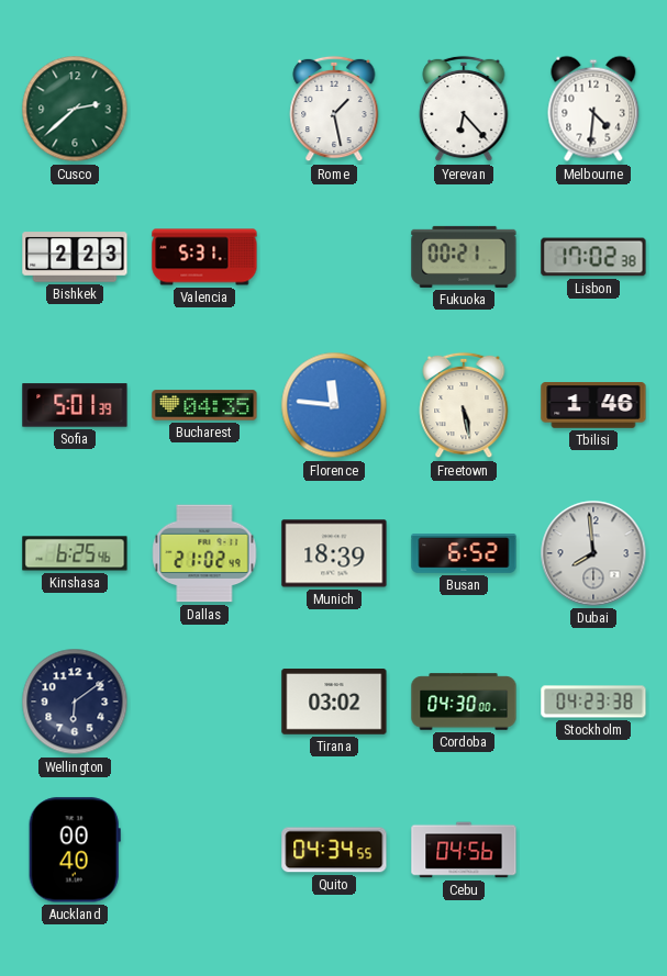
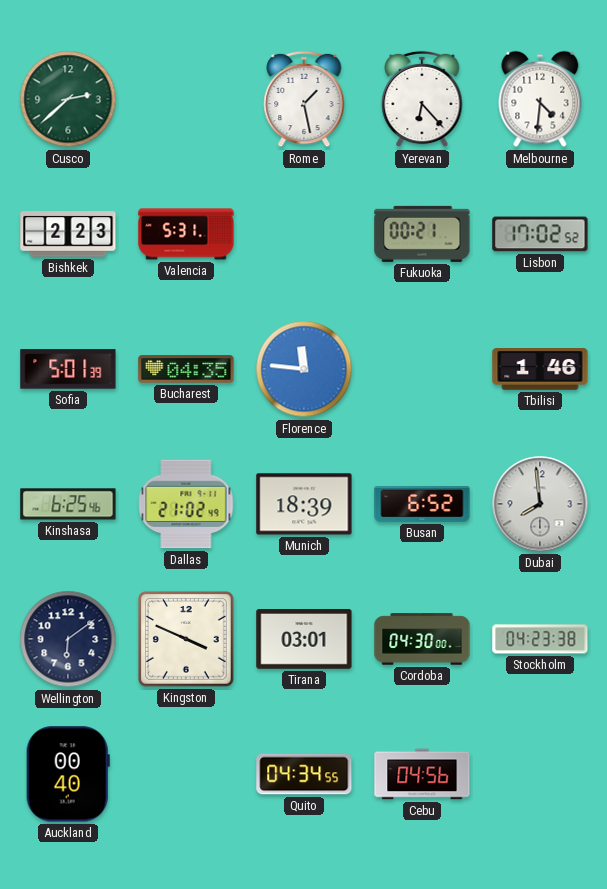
Lisbon: 17:02:38 -> 17:02:52 (540, 234)
Freetown: 5:28 -> none (464, 405)
Kingston: none -> 3:49 (186, 639)
Tirana: 03:02 -> 03:01 (304, 640)
